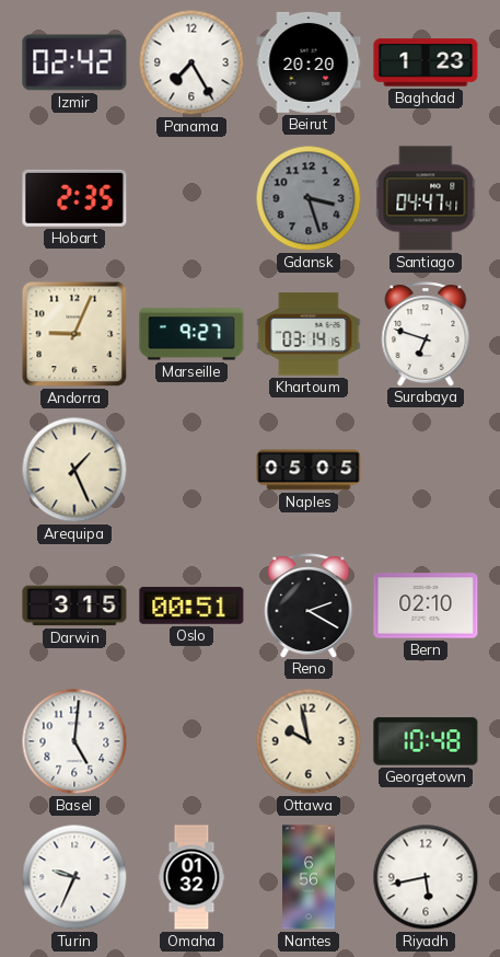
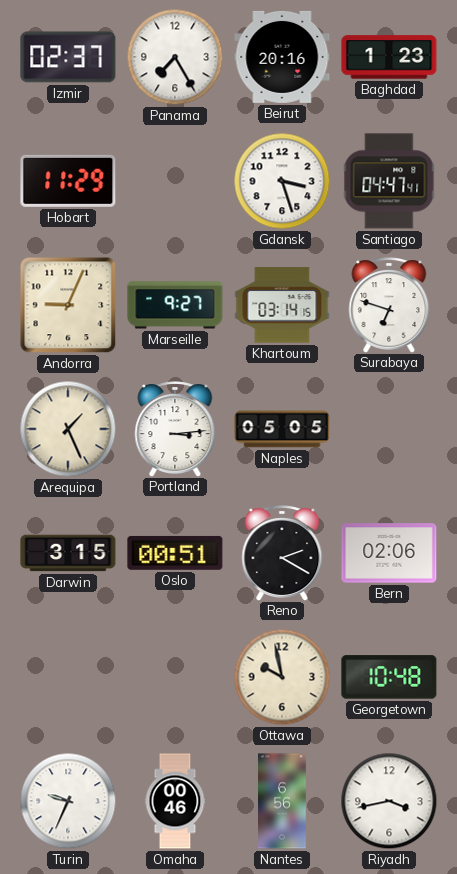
Izmir: 02:42 -> 02:37 (68, 57)
Beirut: 20:20 -> 20:16 (282, 57)
Hobart: 2:35 -> 11:29 (68, 181)
Gdansk dial: grey -> white (282, 181)
Portland: none -> 3:14 (175, 429)
Bern: 02:10 -> 02:06 (389, 553)
Basel: 5:01 -> none (74, 741)
Omaha: 01:32 -> 00:46 (175, 801)
Riyadh: 5:43 -> 3:43 (389, 801)
